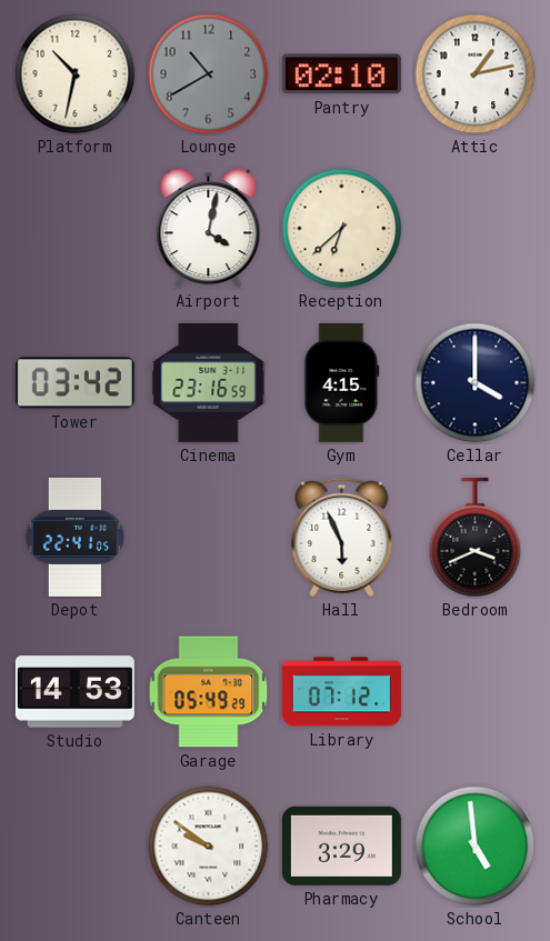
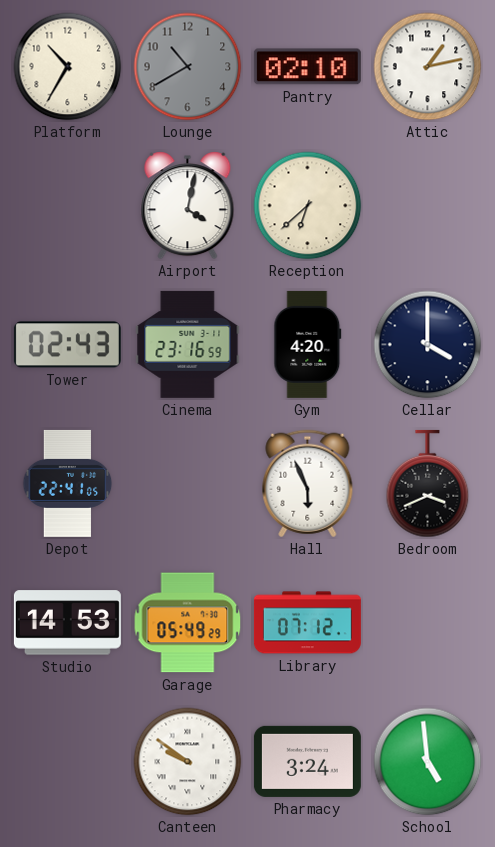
Platform: 10:32 -> 10:35 (68, 67)
Tower: 03:42 -> 02:43 (67, 345)
Gym: 4:15 -> 4:20 (308, 344)
Pharmacy: 3:29 -> 3:24 (307, 761)
